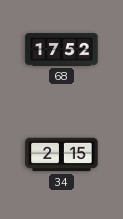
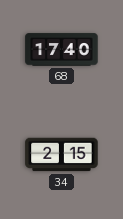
68: 17:52 -> 17:40 (62, 50)
